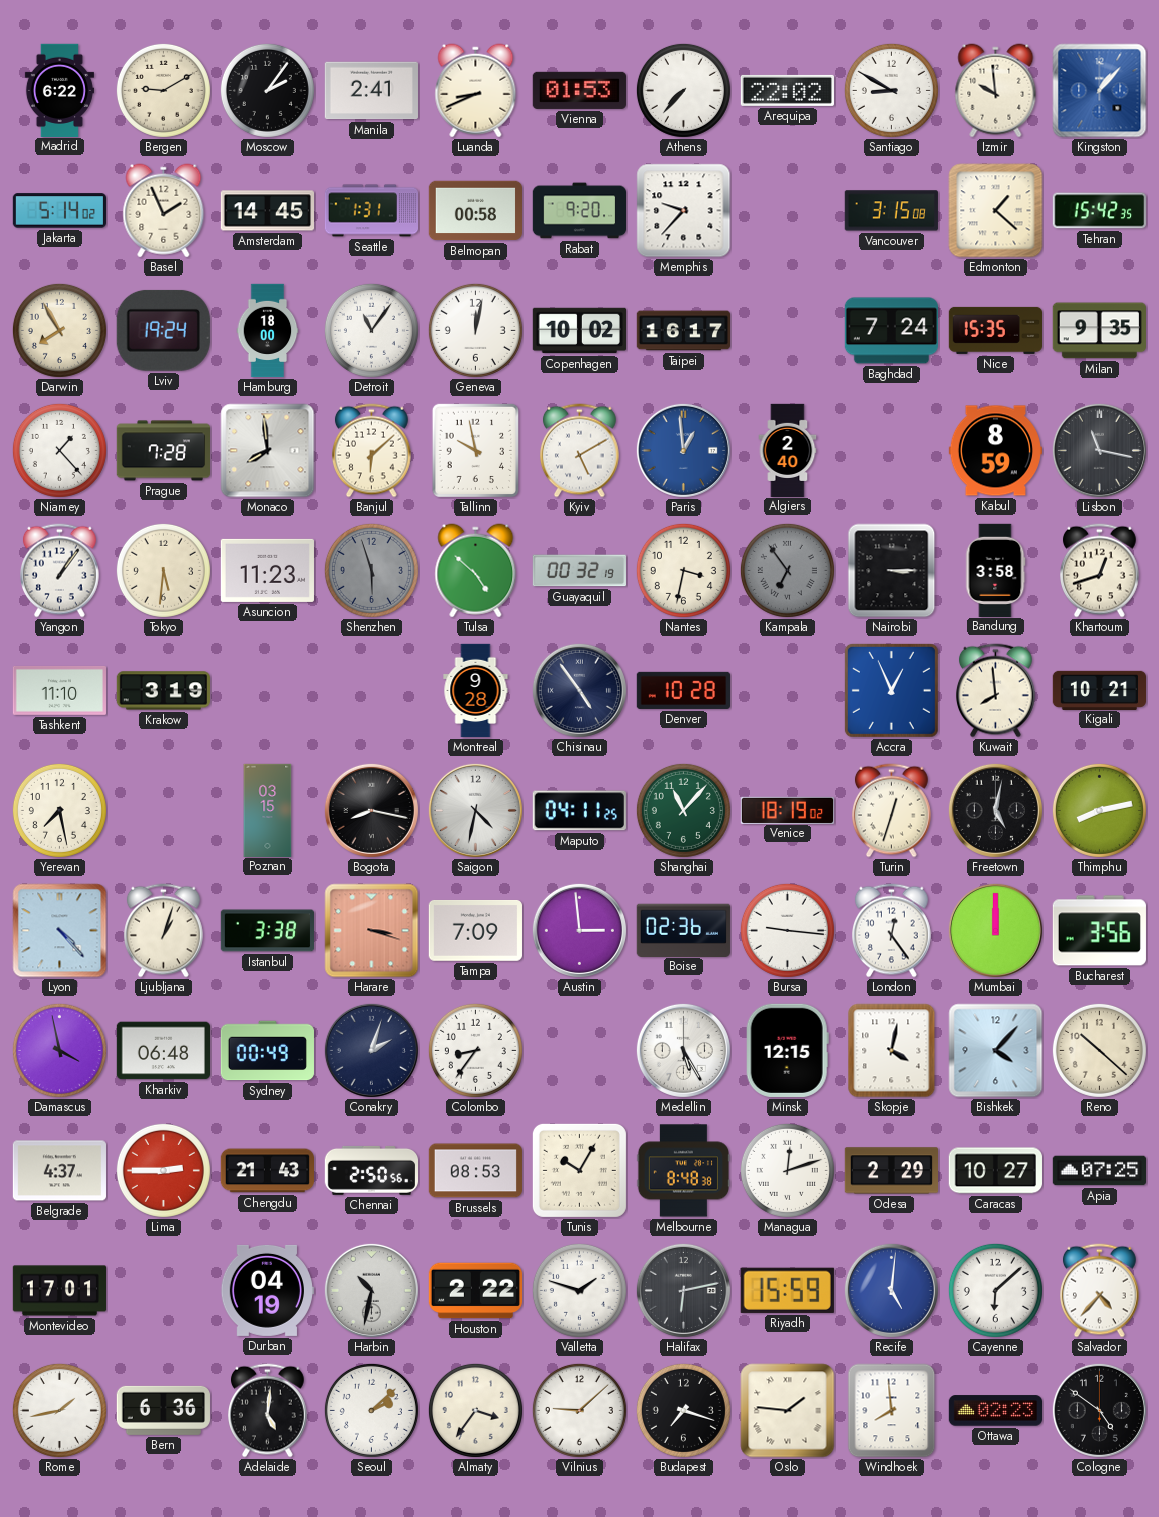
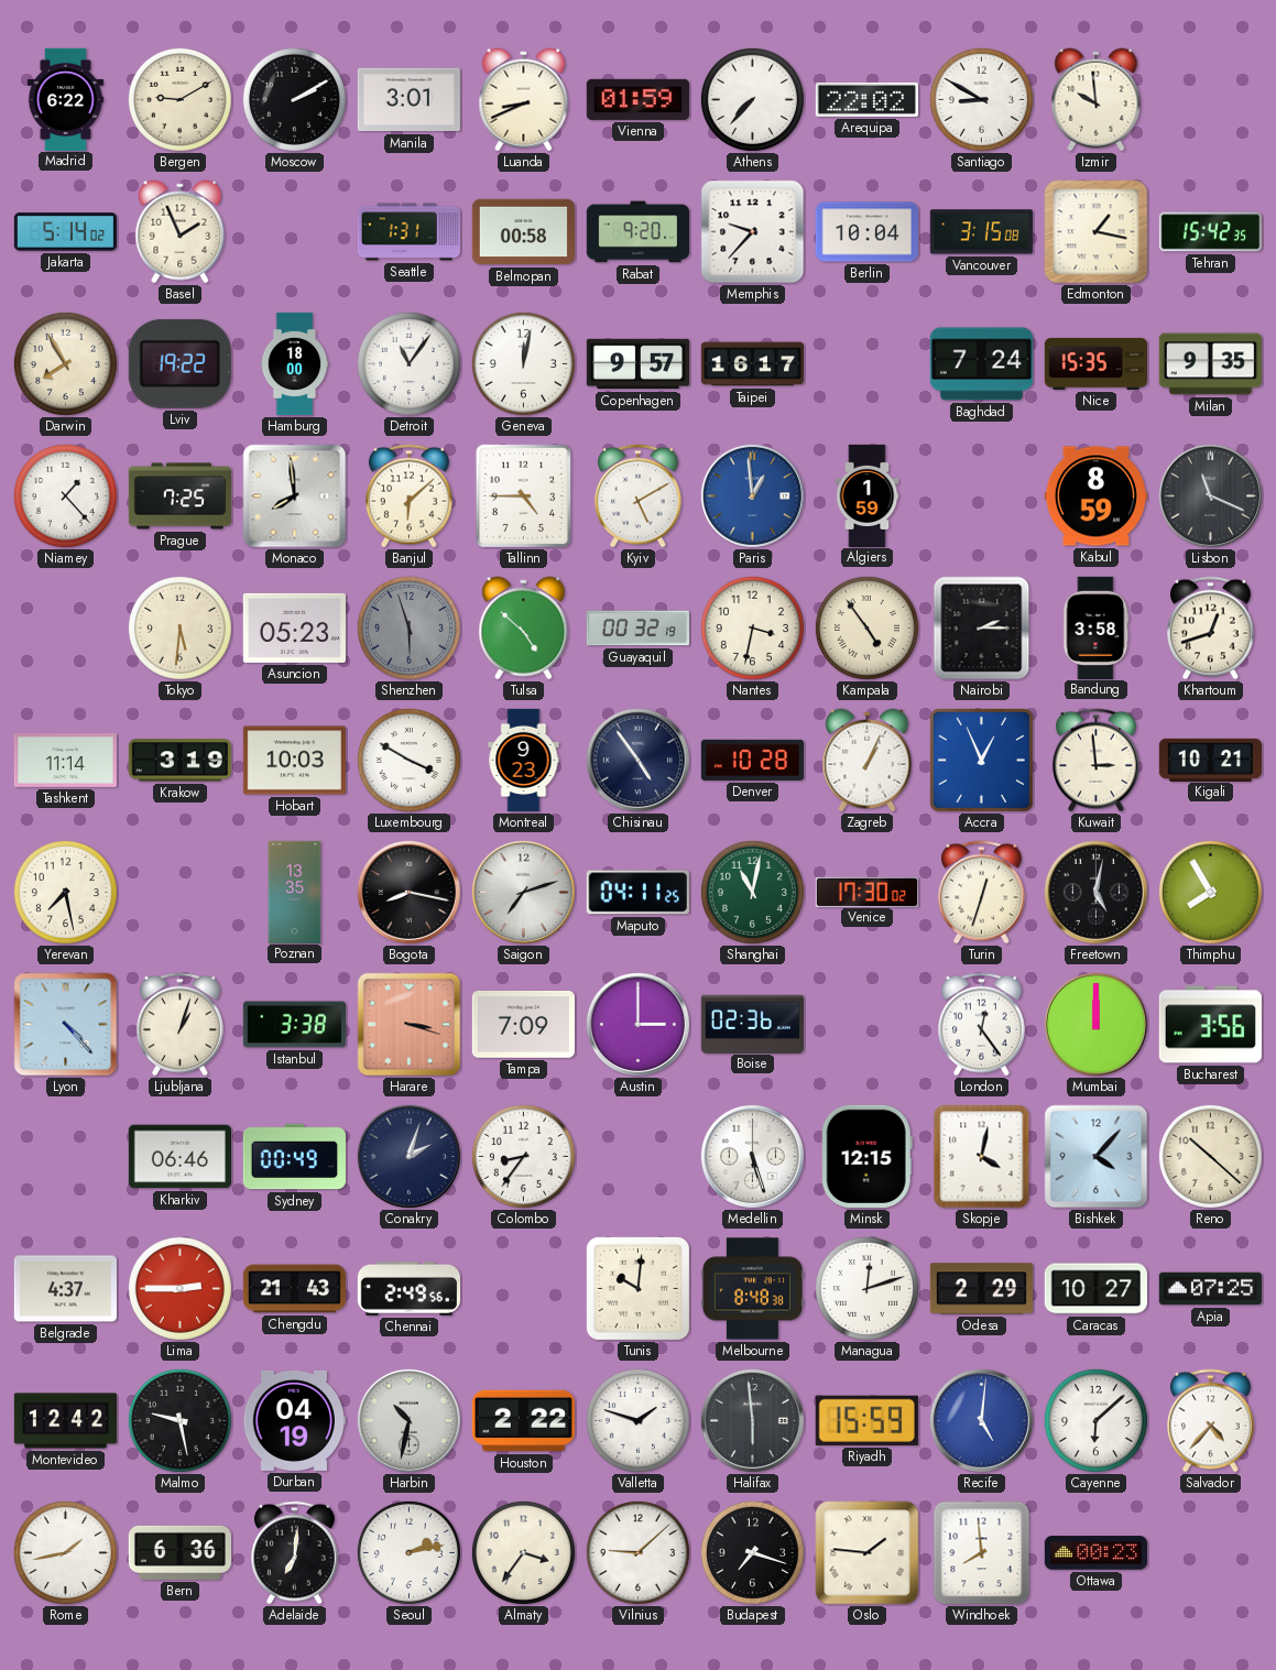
Moscow: 2:06 -> 2:10 (294, 99)
Manila: 2:41 -> 3:01 (408, 100)
Vienna: 01:53 -> 01:59 (637, 99)
Kingston: 1:07 -> none (1100, 91)
Amsterdam: 14:45 -> none (267, 211)
Berlin: none -> 10:04 (866, 232)
Edmonton: 1:22 -> 1:17 (1097, 232)
Lviv: 19:24 -> 19:22 (179, 363)
Copenhagen: 10:02 -> 9:57 (637, 364)
Prague: 7:28 -> 7:25 (179, 496)
Tallinn: 9:58 -> 4:45 (523, 495)
Algiers: 2:40 -> 1:59 (868, 495)
Lisbon: 11:17 -> 11:19 (1210, 495)
Yangon: 1:06 -> none (60, 571)
Asuncion: 11:23 -> 05:23 (294, 627)
Kampala: 6:54 -> 4:54 (866, 627)
Kampala dial: grey -> cream (866, 627)
Nairobi: 3:15 -> 2:15 (982, 629)
Tashkent: 11:10 -> 11:14 (65, 760)
Hobart: none -> 10:03 (294, 761)
Luxembourg: none -> 3:50 (408, 760)
Montreal: 9:28 -> 9:23 (524, 761)
Zagreb: none -> 1:04 (868, 761)
Kuwait: 7:59 -> 2:59 (1097, 761)
Poznan: 03:15 -> 13:35 (295, 892)
Saigon: 4:32 -> 7:12 (523, 892)
Shanghai: 11:07 -> 11:02 (752, 892)
Venice: 18:19 -> 17:30 (866, 892)
Thimphu: 8:13 -> 7:55 (1210, 892)
Austin: 2:59 -> 3:00 (637, 1024)
Bursa: 9:16 -> none (787, 930)
Damascus: 3:58 -> none (59, 1050)
Kharkiv: 06:48 -> 06:46 (179, 1157)
Medellin: 5:25 -> 5:27 (752, 1156)
Chennai: 2:50 -> 2:49 (408, 1288)
Brussels: 08:53 -> none (475, 1171)
Tunis: 10:05 -> 10:01 (637, 1288)
Montevideo: 17:01 -> 12:42 (65, 1421)
Malmo: none -> 9:28 (179, 1420)
Halifax: 6:13 -> 5:59 (752, 1420)
Adelaide: 5:01 -> 7:01 (295, 1553)
Seoul: 2:08 -> 2:13 (408, 1552)
Ottawa: 02:23 -> 00:23 (1095, 1553)
Cologne: 4:51 -> none (1099, 1410)
